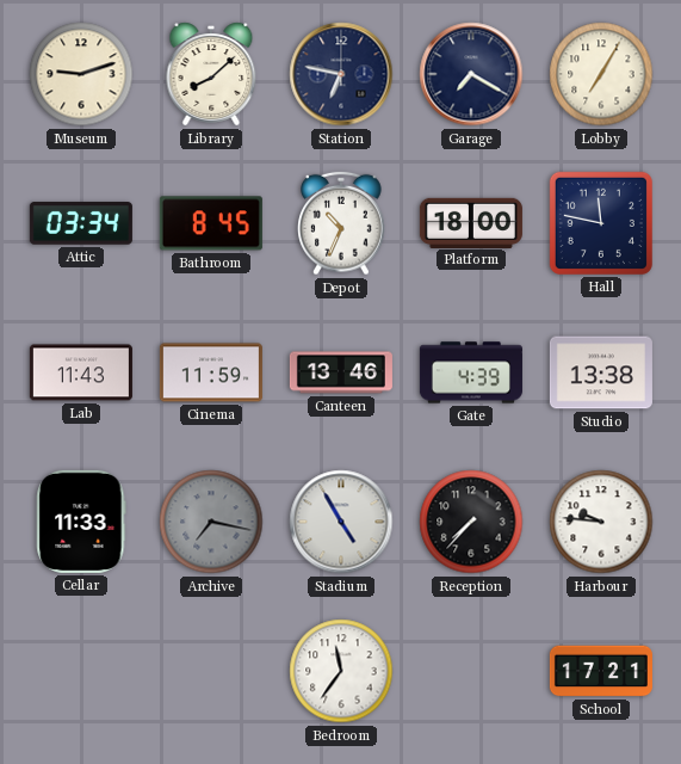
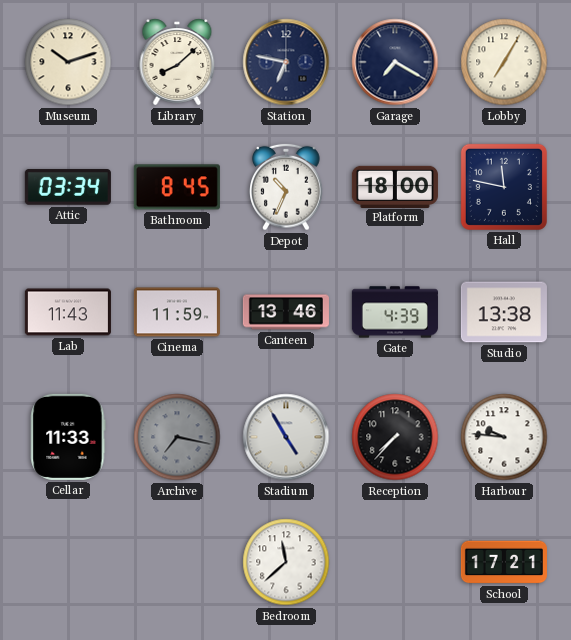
Museum: 9:12 -> 10:12 (68, 62)
Bedroom: 11:36 -> 11:38 (286, 562)
